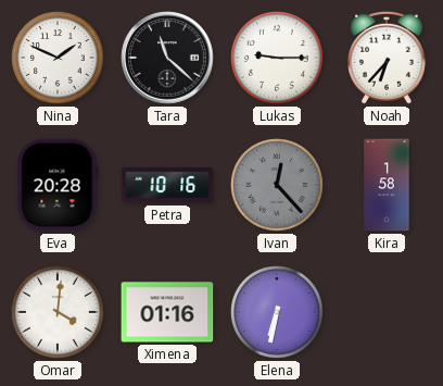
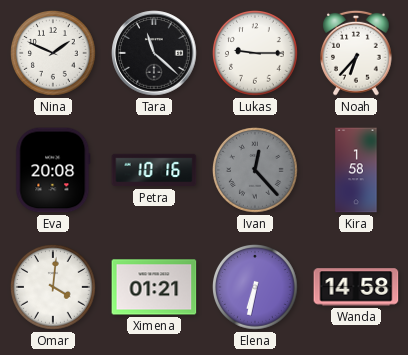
Eva: 20:28 -> 20:08 (53, 170)
Ximena: 01:16 -> 01:21 (154, 287)
Wanda: none -> 14:58 (356, 287)
